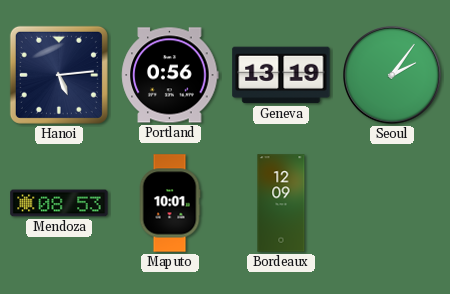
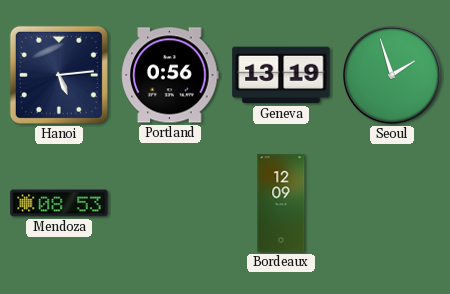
Seoul: 2:06 -> 1:57 (392, 75)
Maputo: 10:01 -> none (170, 203)
